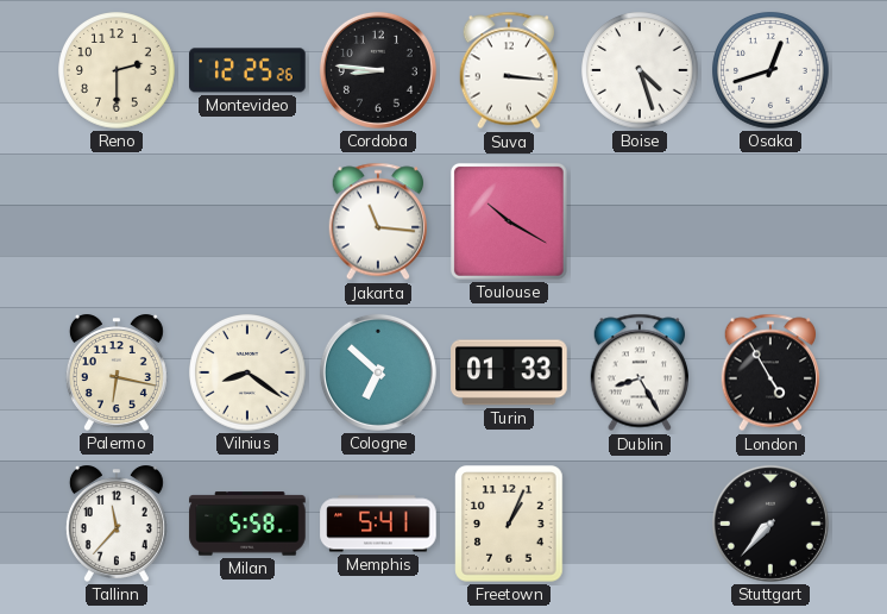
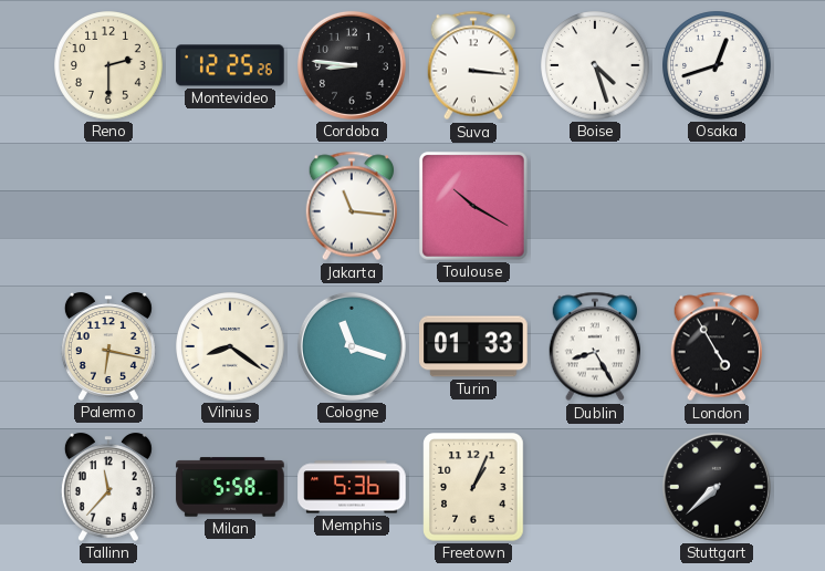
Cologne: 6:52 -> 11:18 (352, 346)
Memphis: 5:41 -> 5:36 (352, 487)
Stuttgart: 7:37 -> 7:38 (717, 487)
